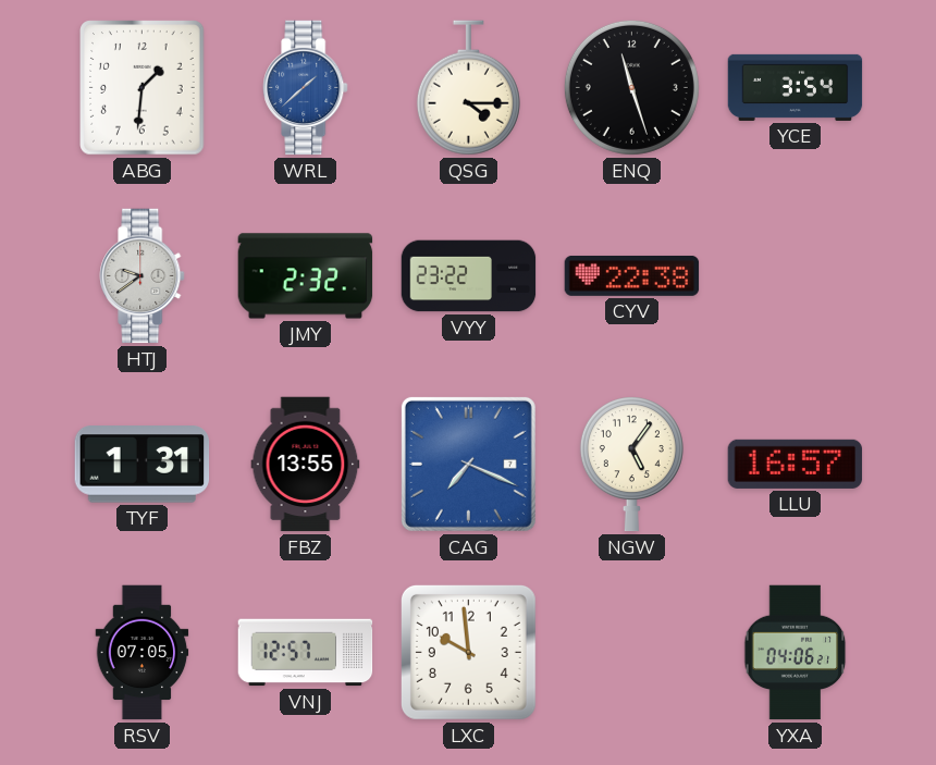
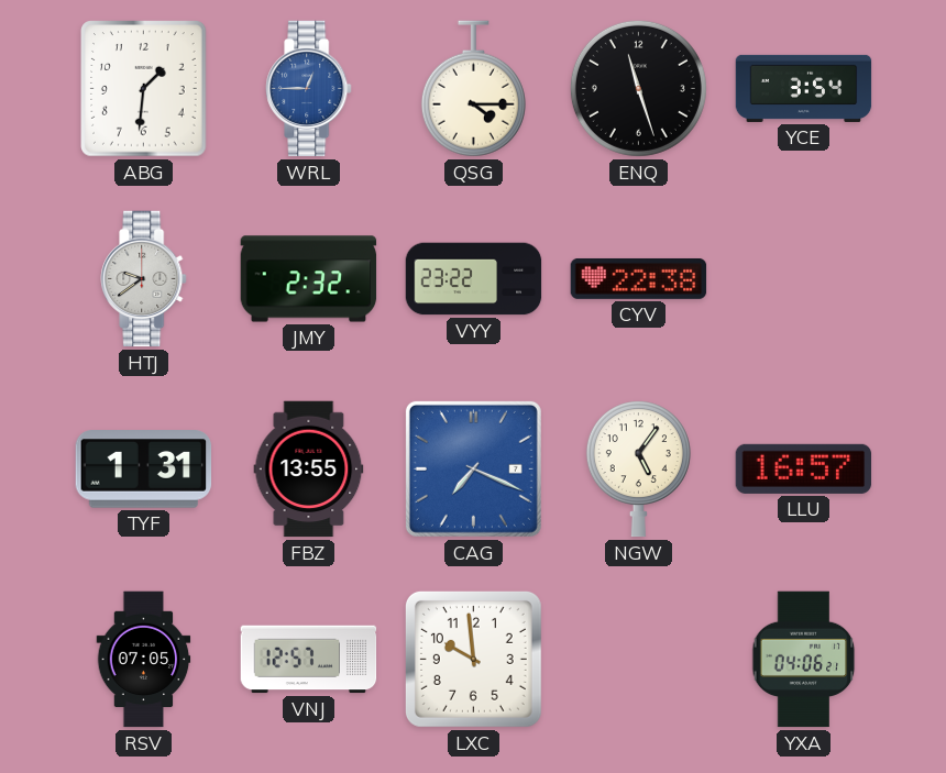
WRL: 1:38 -> 12:45 (309, 89)
